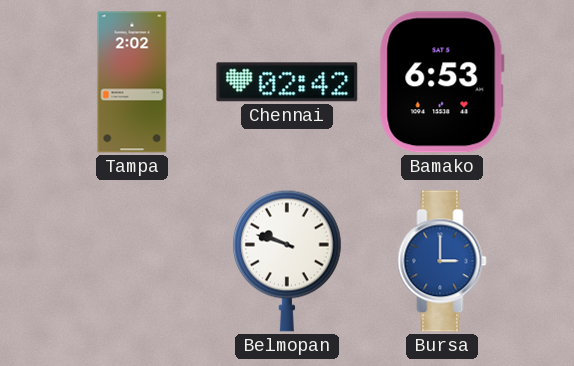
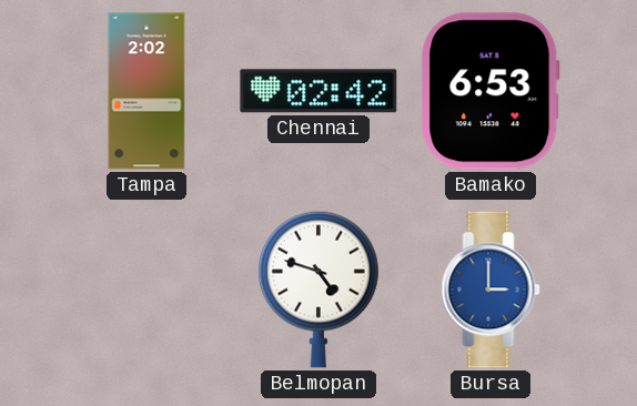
Belmopan: 9:48 -> 4:48 (320, 290)
